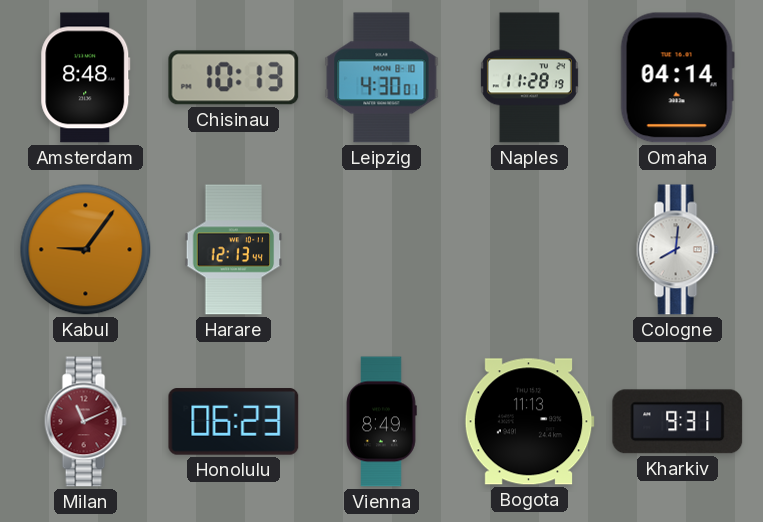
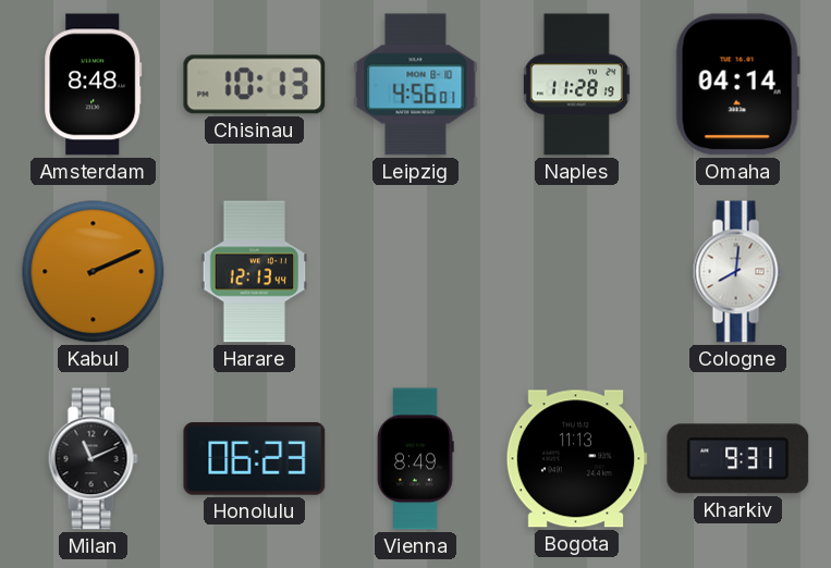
Leipzig: 4:30 -> 4:56 (416, 85)
Kabul: 9:06 -> 2:11 (94, 272)
Milan dial: burgundy -> black (93, 459)
